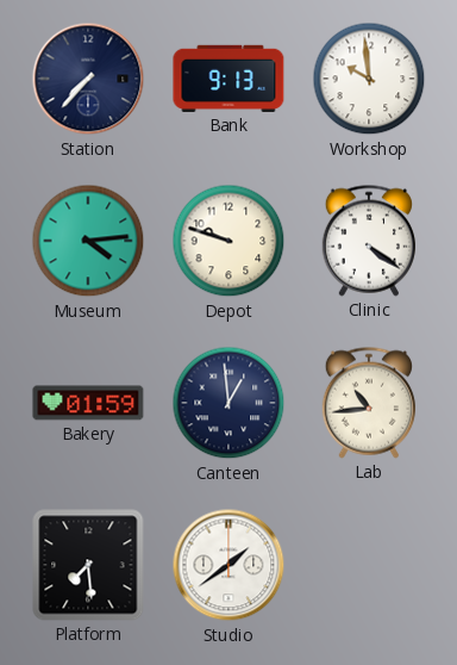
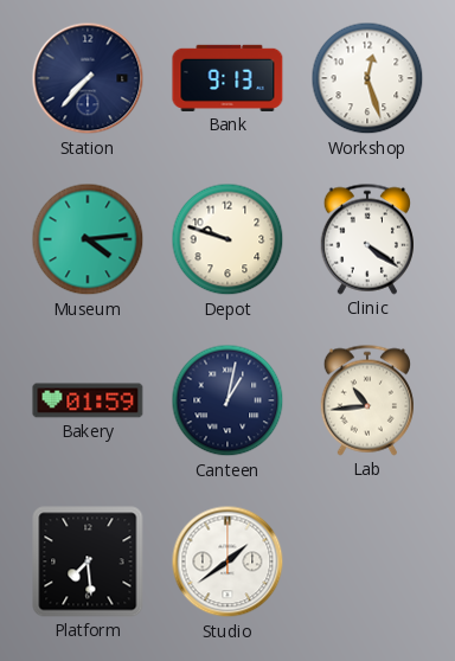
Workshop: 9:59 -> 12:27 (367, 78)
Canteen: 12:59 -> 1:02 (227, 400)
